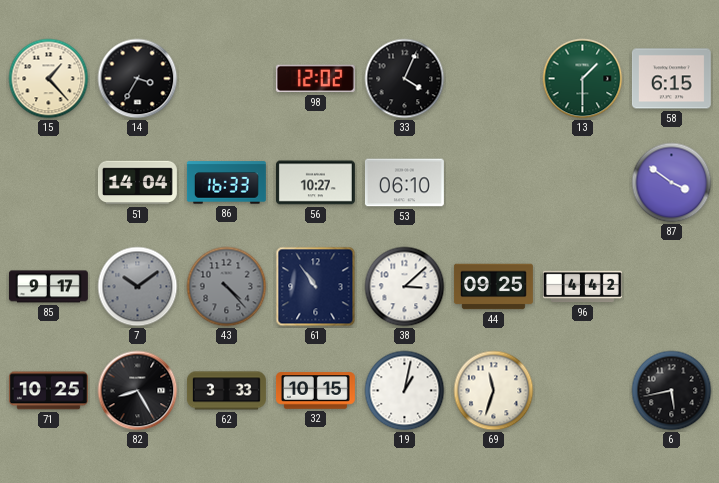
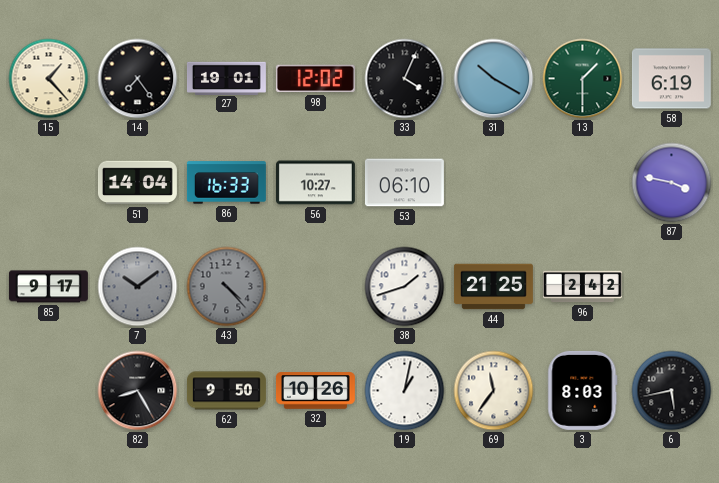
14: 3:35 -> 7:24 (138, 79)
27: none -> 19:01 (226, 78)
31: none -> 10:20 (494, 79)
58: 6:15 -> 6:19 (671, 79)
87: 3:51 -> 3:47 (672, 183)
61: 10:54 -> none (316, 287)
38: 3:08 -> 1:42 (405, 287)
44: 09:25 -> 21:25 (493, 287)
96: 4:42 -> 2:42 (582, 287)
71: 10:25 -> none (48, 391)
62: 3:33 -> 9:50 (226, 391)
32: 10:15 -> 10:26 (315, 391)
69: 11:33 -> 11:36 (494, 391)
3: none -> 8:03 (583, 390)
